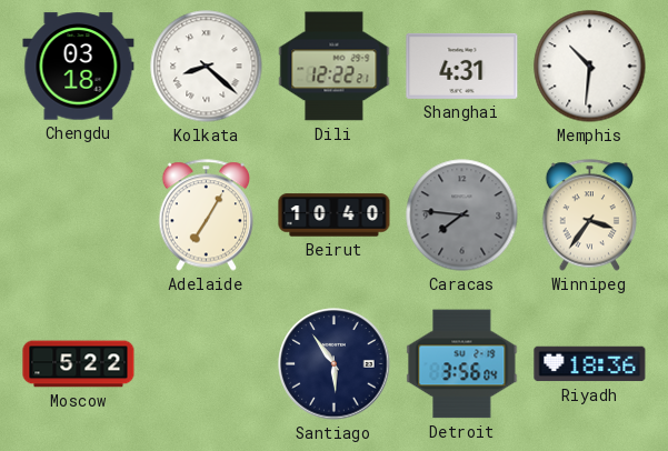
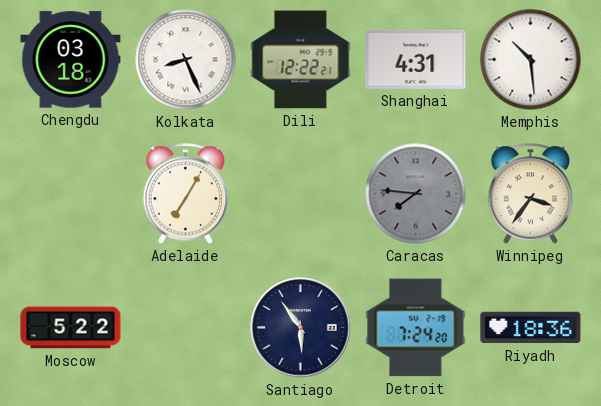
Kolkata: 8:22 -> 8:26 (186, 60)
Memphis: 10:31 -> 10:29 (531, 60)
Beirut: 10:40 -> none (335, 216)
Detroit: 3:56 -> 7:24 (416, 328)
